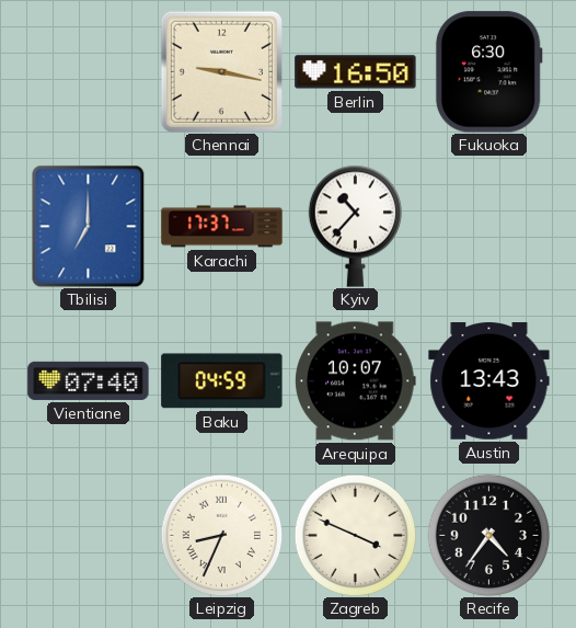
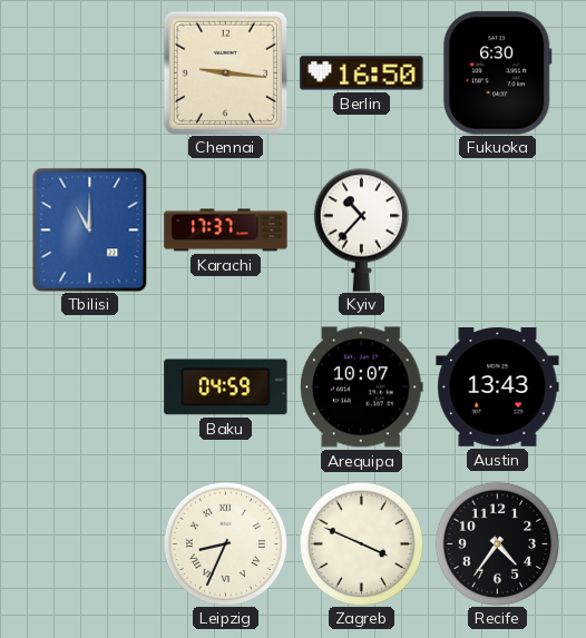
Chennai: 9:17 -> 9:16 (225, 72)
Tbilisi: 7:00 -> 11:00 (90, 229)
Vientiane: 07:40 -> none (89, 380)
